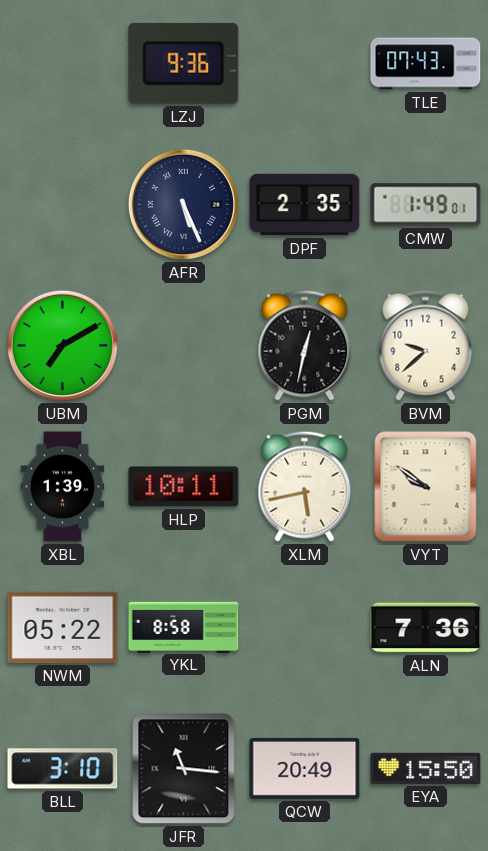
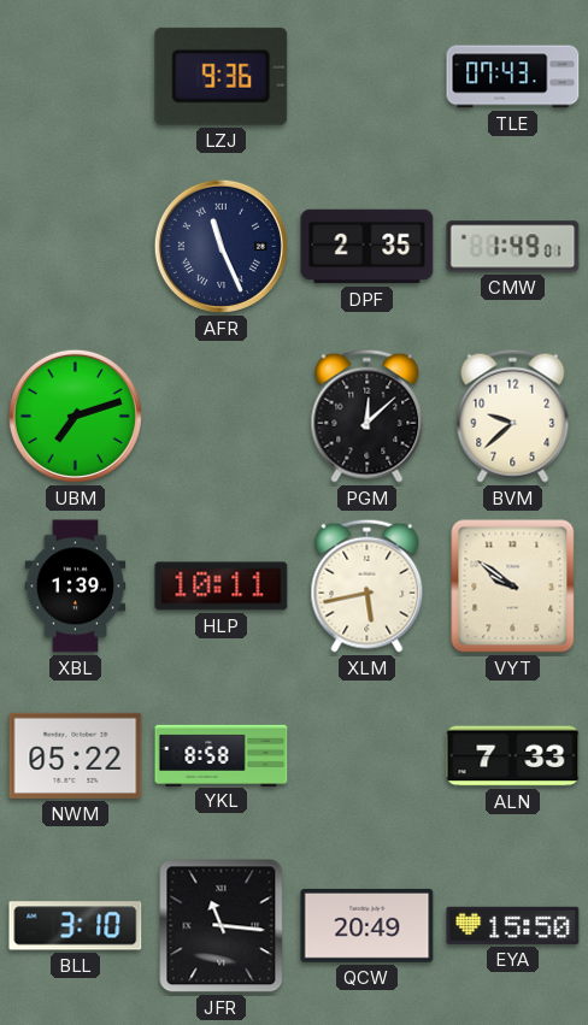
AFR: 5:26 -> 11:26 (220, 246)
UBM: 7:10 -> 7:12 (75, 416)
PGM: 12:32 -> 12:08 (367, 416)
ALN: 7:36 -> 7:33 (513, 756)
